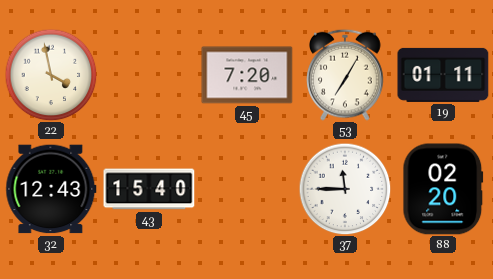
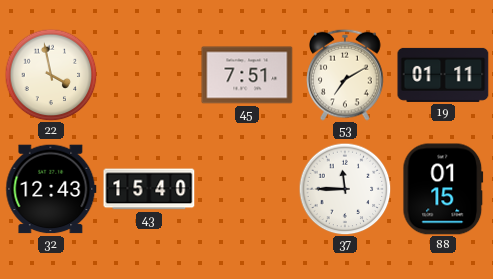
45: 7:20 -> 7:51 (247, 75)
53: 7:05 -> 7:10 (346, 75)
88: 02:20 -> 01:15 (443, 189)
